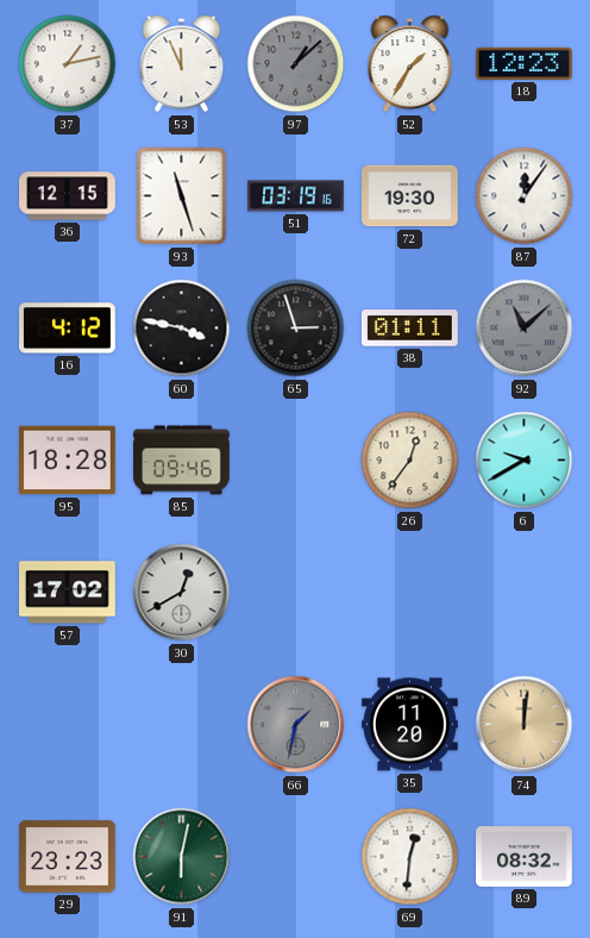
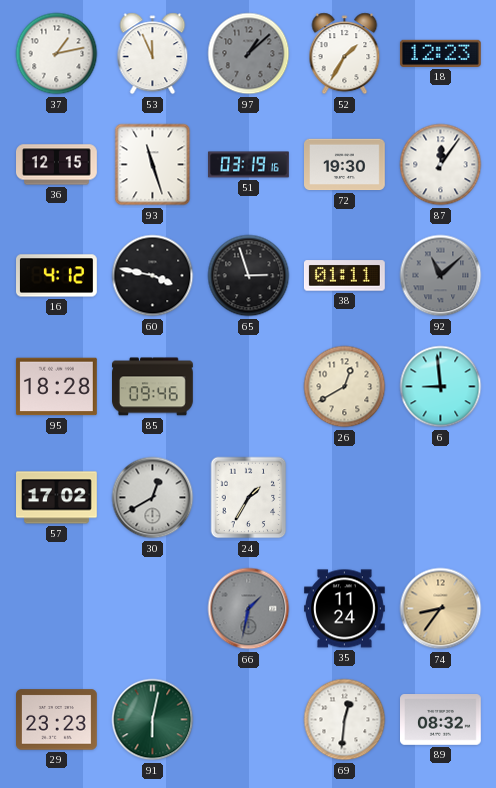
26: 12:36 -> 12:40 (345, 387)
6: 9:40 -> 8:59 (441, 387)
24: none -> 1:35 (249, 498)
35: 11:20 -> 11:24 (345, 609)
74: 12:01 -> 8:36 (441, 609)
